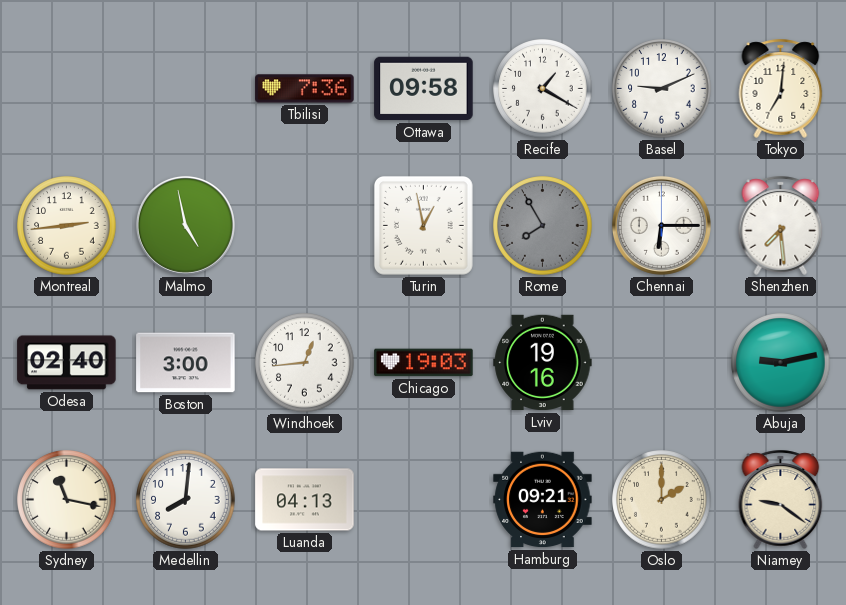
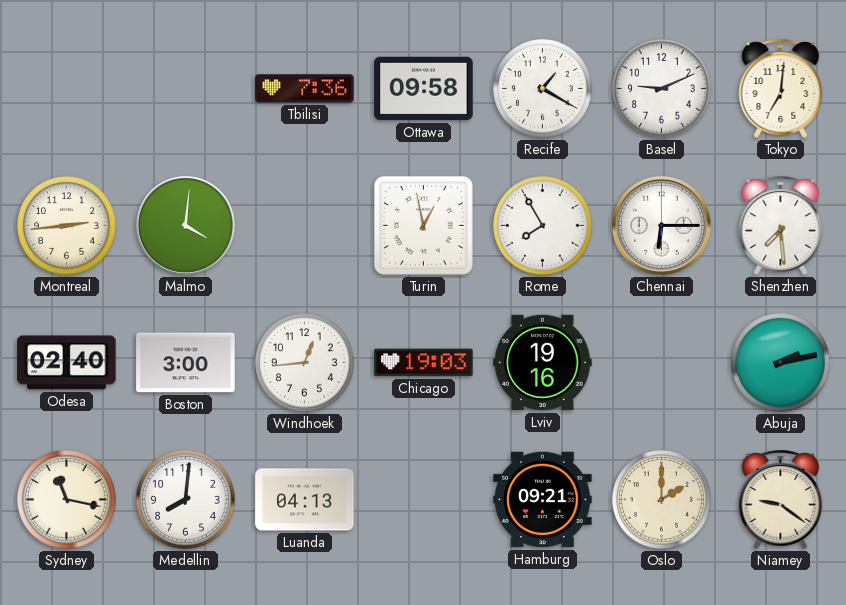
Malmo: 4:58 -> 4:01 (185, 225)
Rome dial: grey -> white (543, 226)
Abuja: 9:13 -> 2:13 (781, 363)
